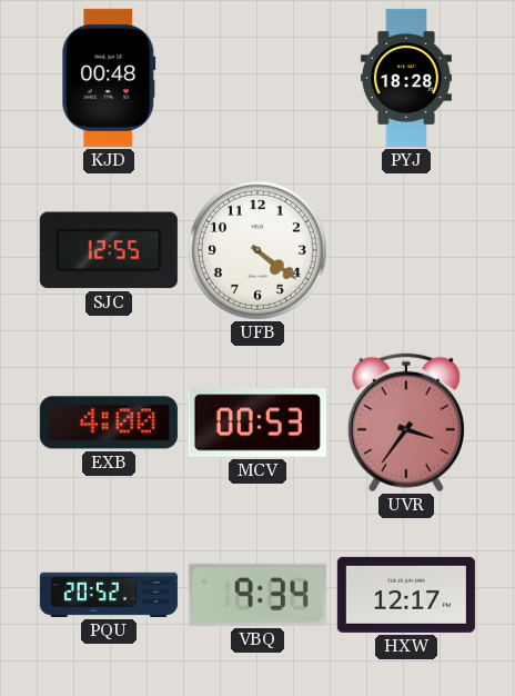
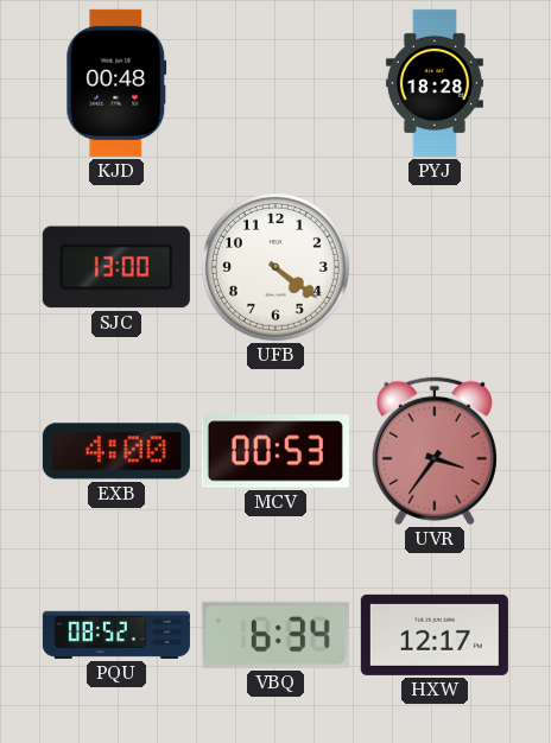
SJC: 12:55 -> 13:00 (116, 267)
PQU: 20:52 -> 08:52 (116, 635)
VBQ: 9:34 -> 6:34 (275, 635)
